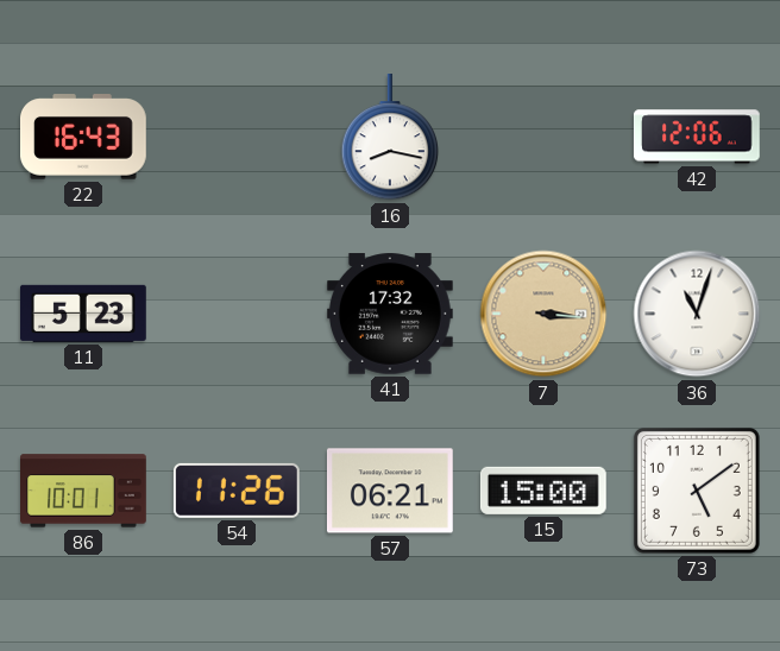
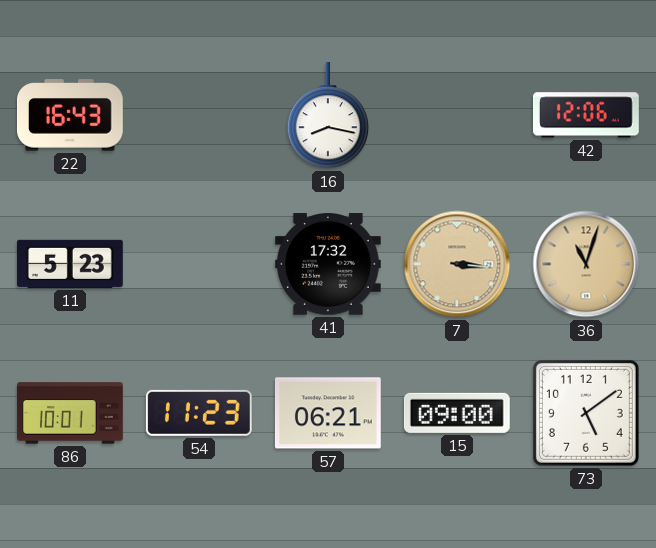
36 dial: white -> champagne (586, 264)
54: 11:26 -> 11:23 (199, 413)
15: 15:00 -> 09:00 (457, 413)
